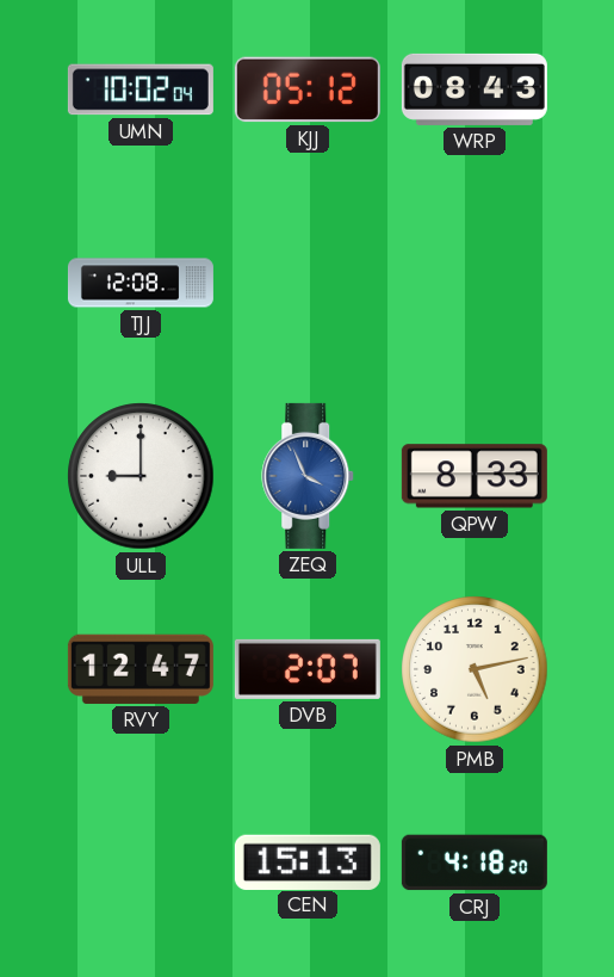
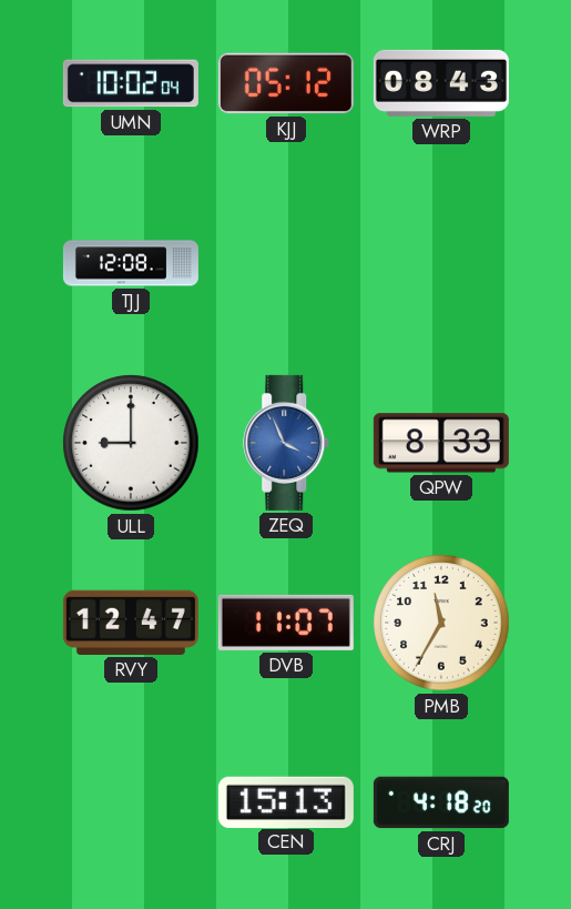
DVB: 2:07 -> 11:07 (286, 623)
PMB: 5:13 -> 11:35 (441, 623)
